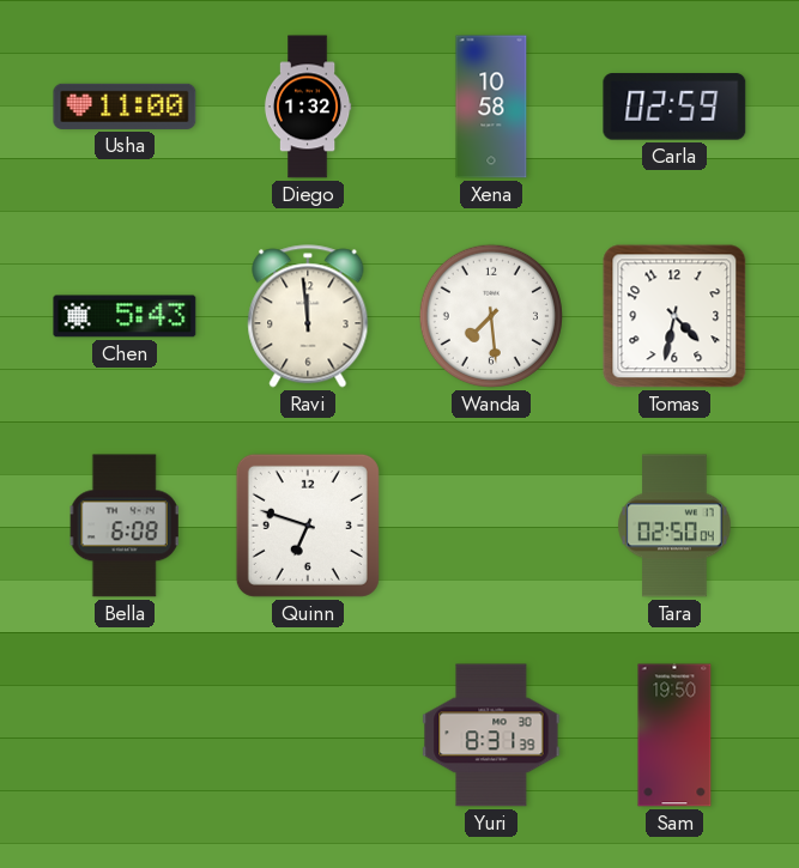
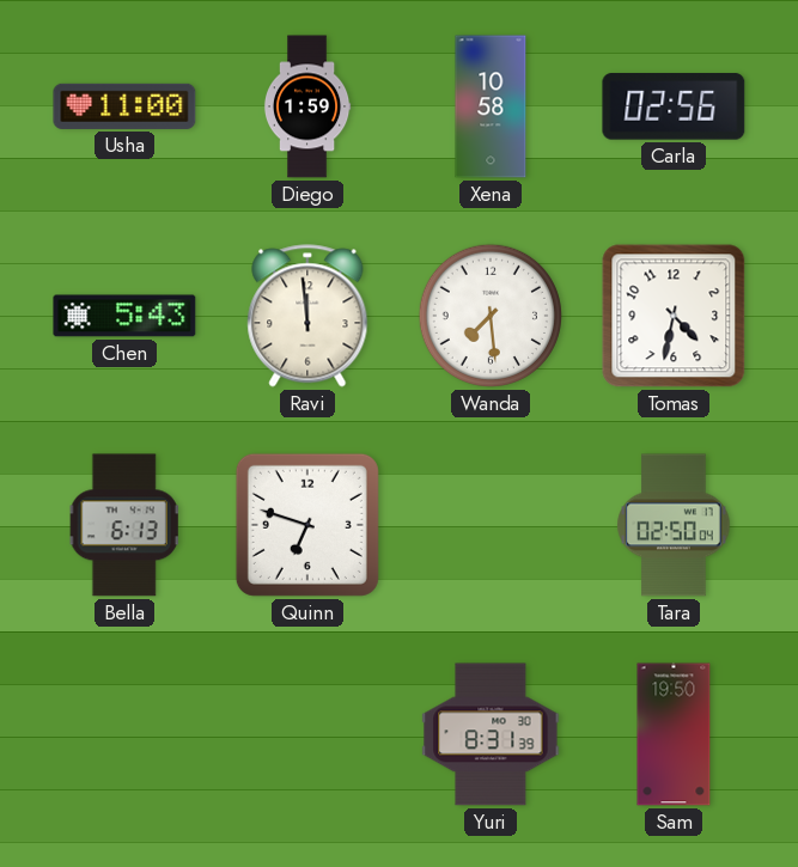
Diego: 1:32 -> 1:59 (307, 106)
Carla: 02:59 -> 02:56 (674, 106)
Bella: 6:08 -> 6:13 (124, 525)
